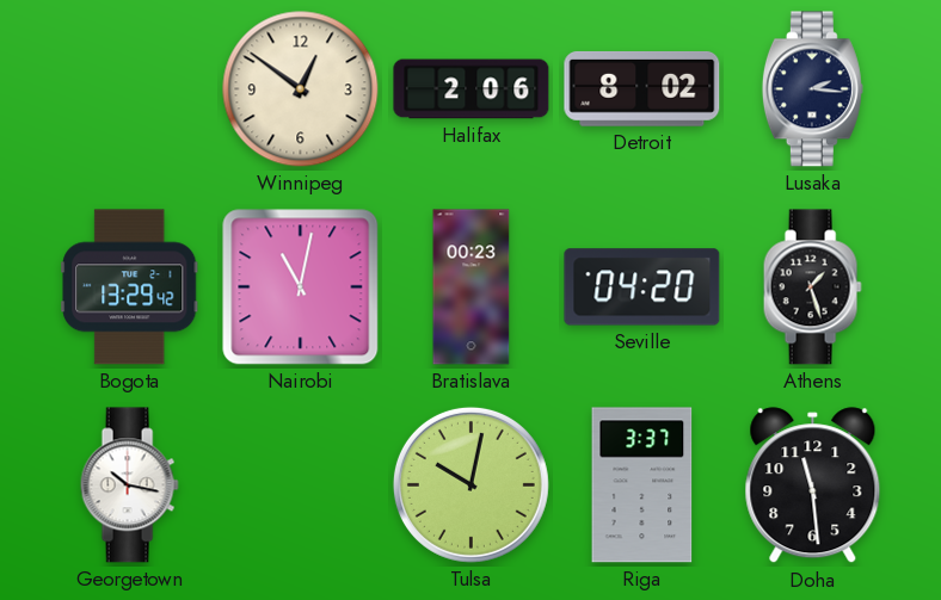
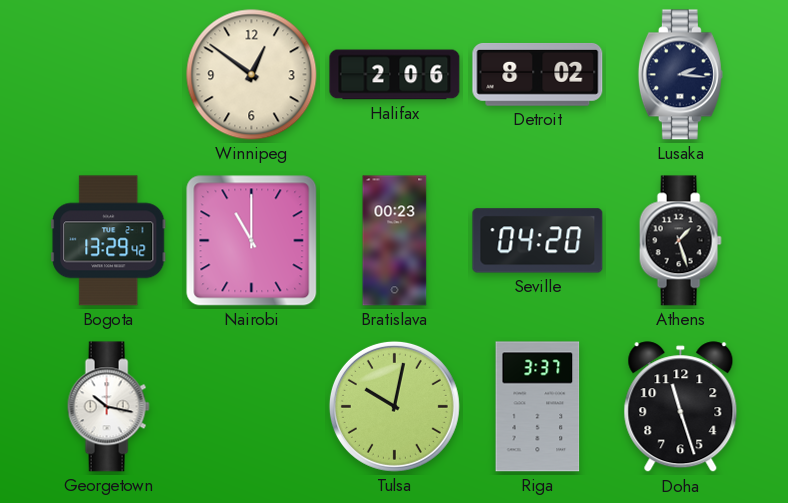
Nairobi: 11:02 -> 11:00 (252, 241)
Doha: 11:29 -> 11:27 (681, 407)
